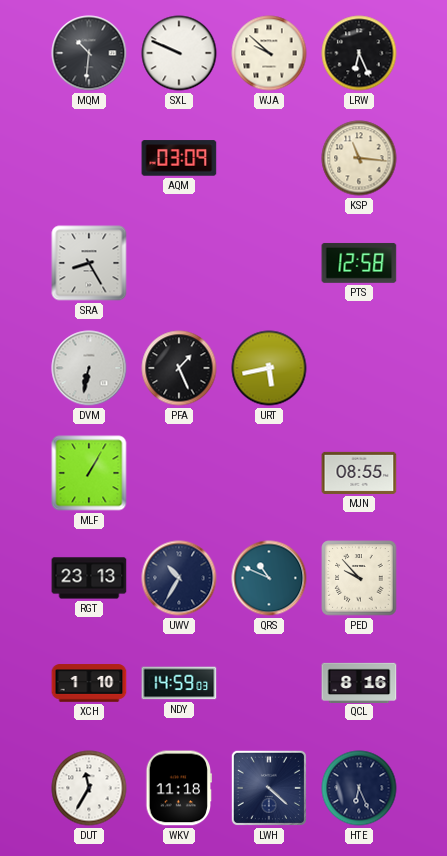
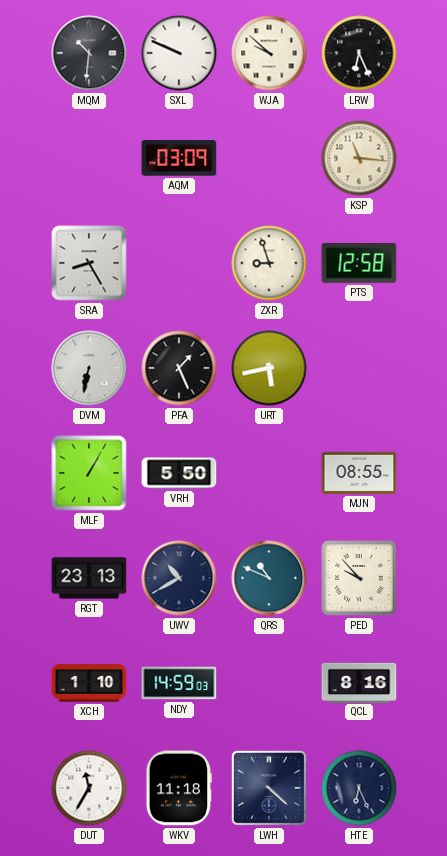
ZXR: none -> 8:57 (269, 263)
VRH: none -> 5:50 (179, 473)
UWV: 10:35 -> 10:40 (179, 578)
